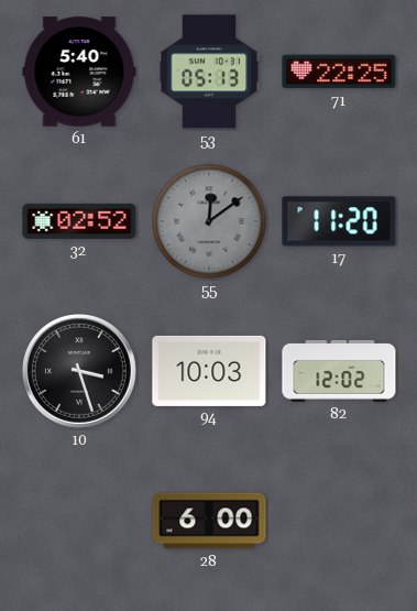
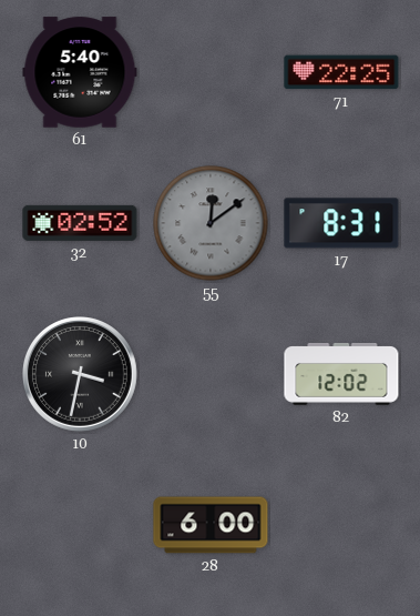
53: 05:13 -> none (209, 72)
17: 11:20 -> 8:31 (341, 223)
10: 3:27 -> 3:32 (81, 375)
94: 10:03 -> none (209, 371)
